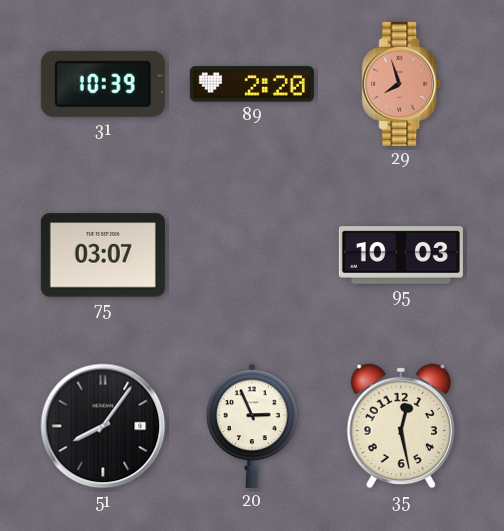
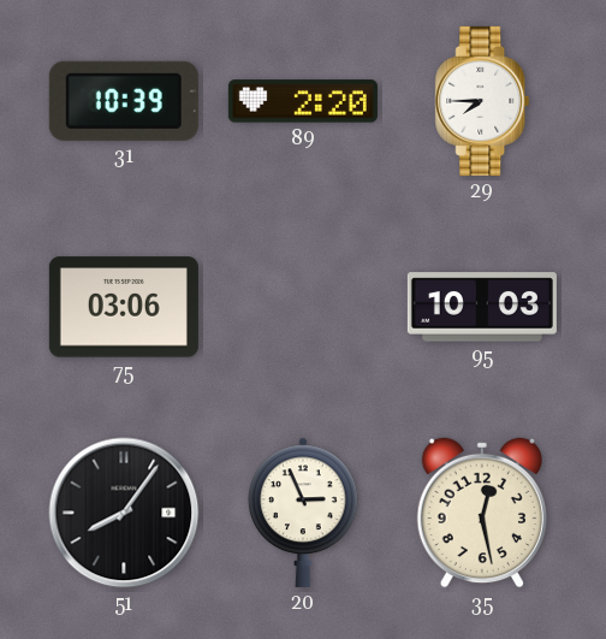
29: 7:57 -> 7:45 (482, 101)
29 dial: salmon -> white (482, 101)
75: 03:07 -> 03:06 (124, 307)
